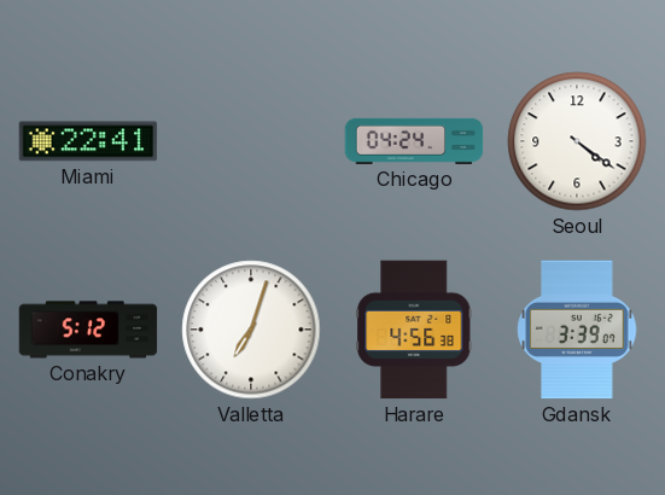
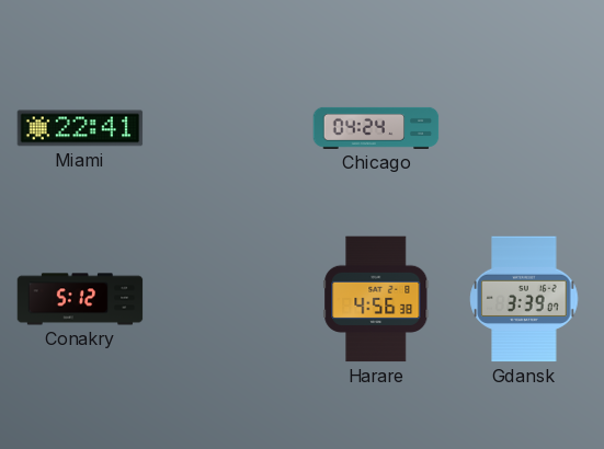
Seoul: 4:21 -> none (577, 141)
Valletta: 7:03 -> none (251, 330)
